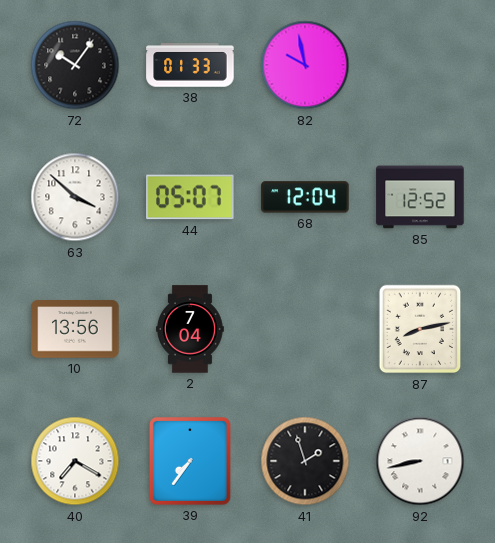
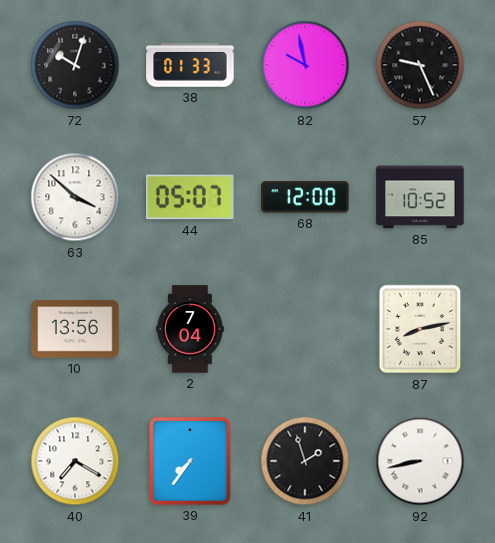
72: 10:06 -> 10:03 (75, 65)
57: none -> 9:26 (420, 65)
68: 12:04 -> 12:00 (305, 197)
85: 12:52 -> 10:52 (420, 197)
